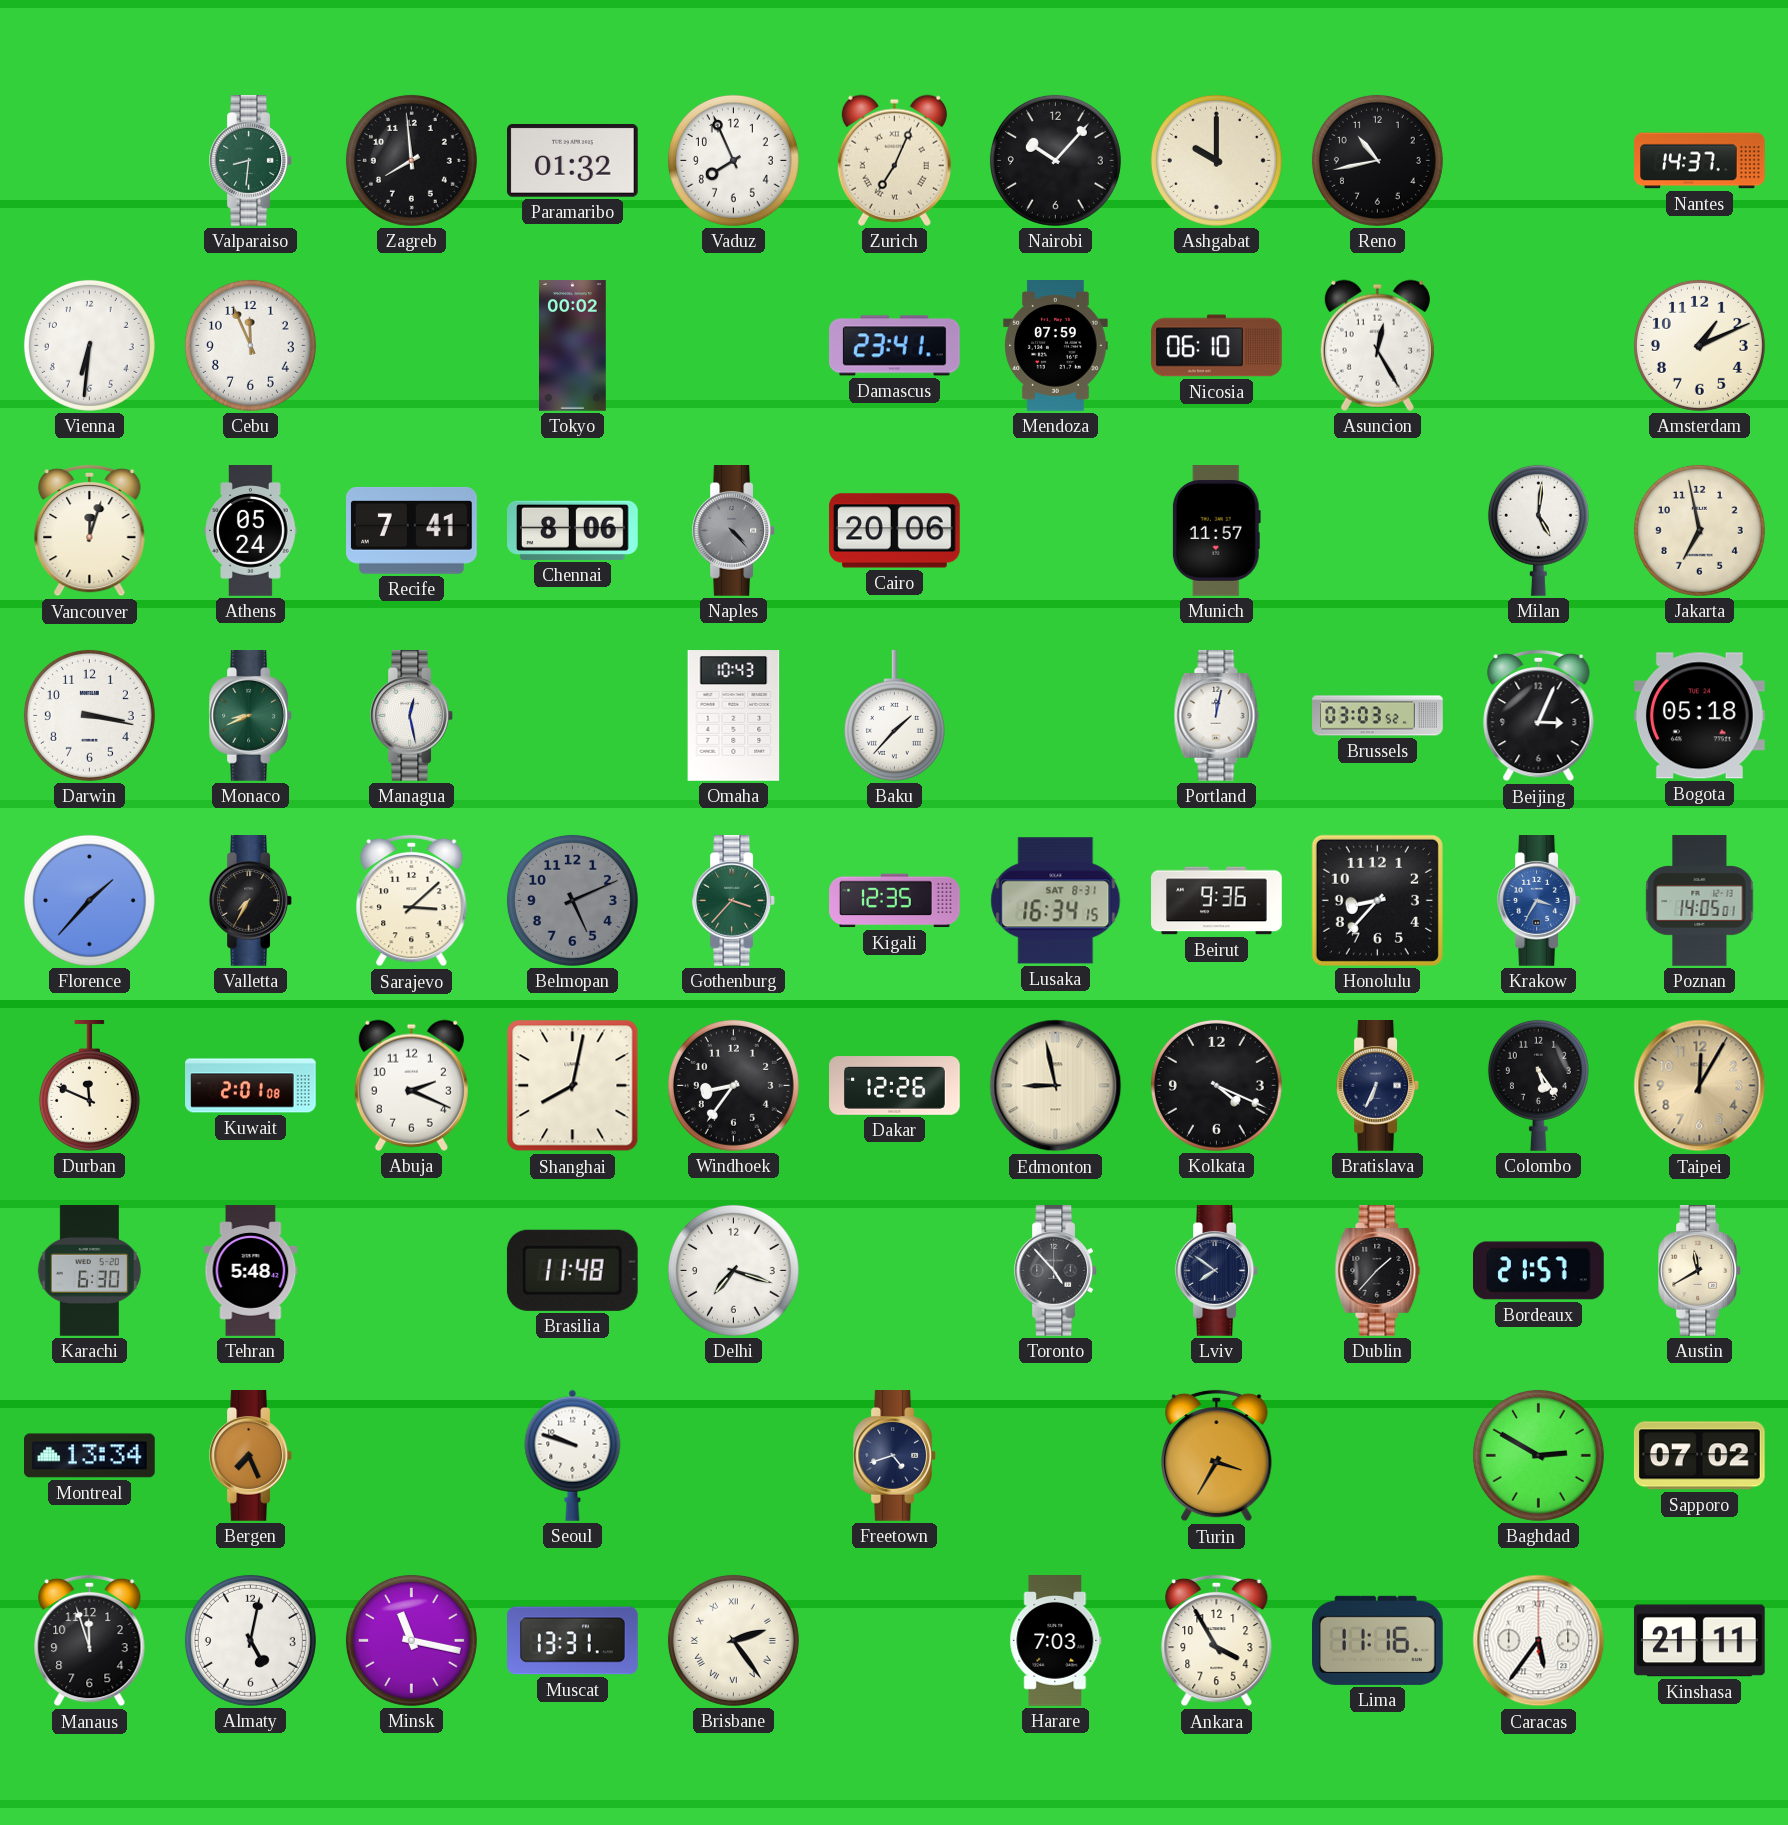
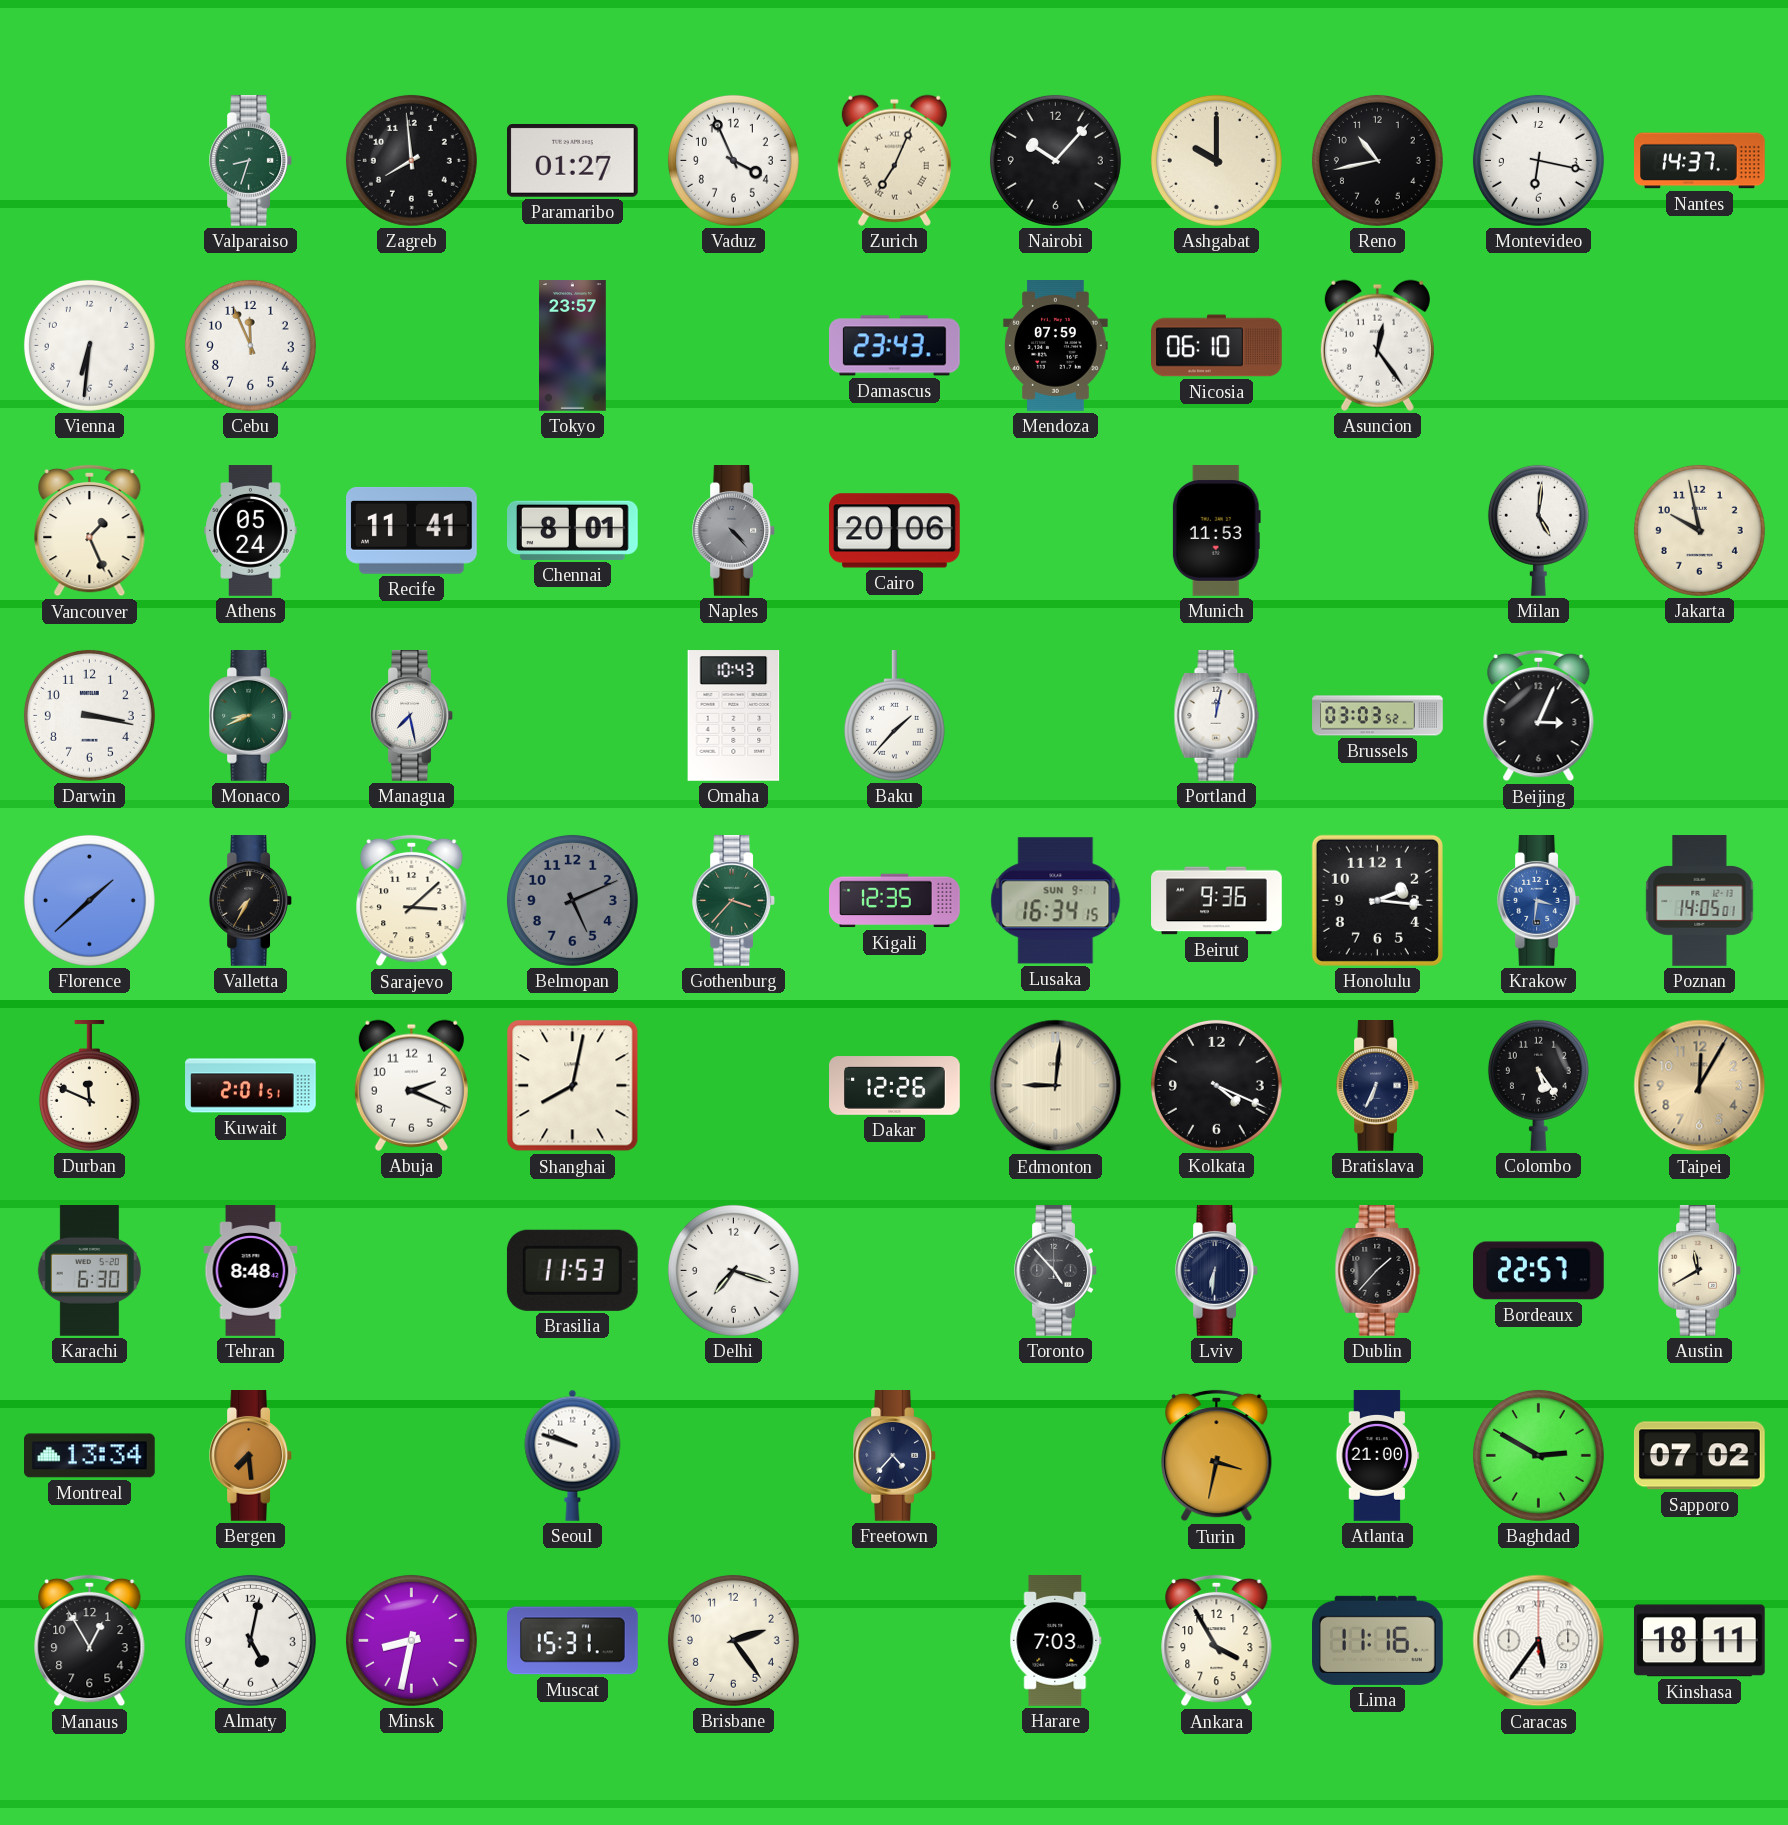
Valparaiso: 8:31 -> 8:33 (250, 161)
Paramaribo: 01:32 -> 01:27 (573, 161)
Vaduz: 7:56 -> 3:56 (733, 160)
Montevideo: none -> 6:17 (1538, 160)
Tokyo: 00:02 -> 23:57 (573, 346)
Damascus: 23:41 -> 23:43 (895, 346)
Asuncion: 12:25 -> 12:24 (1377, 345)
Amsterdam: 1:11 -> none (1699, 345)
Vancouver: 12:03 -> 1:26 (90, 531)
Recife: 7:41 -> 11:41 (412, 530)
Chennai: 8:06 -> 8:01 (573, 530)
Munich: 11:57 -> 11:53 (1216, 531)
Jakarta: 6:58 -> 9:58 (1699, 530)
Managua: 12:28 -> 7:28 (411, 716)
Bogota: 05:18 -> none (1700, 716)
Florence: 1:37 -> 1:38 (89, 900)
Lusaka date: SAT 8-31 -> SUN 9-1 (1056, 901)
Honolulu: 8:37 -> 2:16 (1377, 900)
Krakow: 3:35 -> 3:31 (1538, 901)
Kuwait: 2:01:08 -> 2:01:51 (251, 1086)
Windhoek: 8:36 -> none (733, 1085)
Edmonton: 8:58 -> 9:01 (1056, 1086)
Tehran: 5:48 -> 8:48 (251, 1271)
Brasilia: 11:48 -> 11:53 (572, 1270)
Lviv: 7:51 -> 6:31 (1216, 1271)
Bordeaux: 21:57 -> 22:57 (1539, 1271)
Bergen: 7:26 -> 7:29 (250, 1456)
Freetown: 4:42 -> 4:37 (894, 1456)
Turin: 3:35 -> 3:32 (1217, 1456)
Atlanta: none -> 21:00 (1378, 1456)
Manaus: 11:57 -> 12:55 (90, 1641)
Minsk: 11:17 -> 8:32 (411, 1640)
Muscat: 13:31 -> 15:31 (573, 1641)
Brisbane numerals: Roman -> Arabic (733, 1640)
Kinshasa: 21:11 -> 18:11 (1699, 1641)
